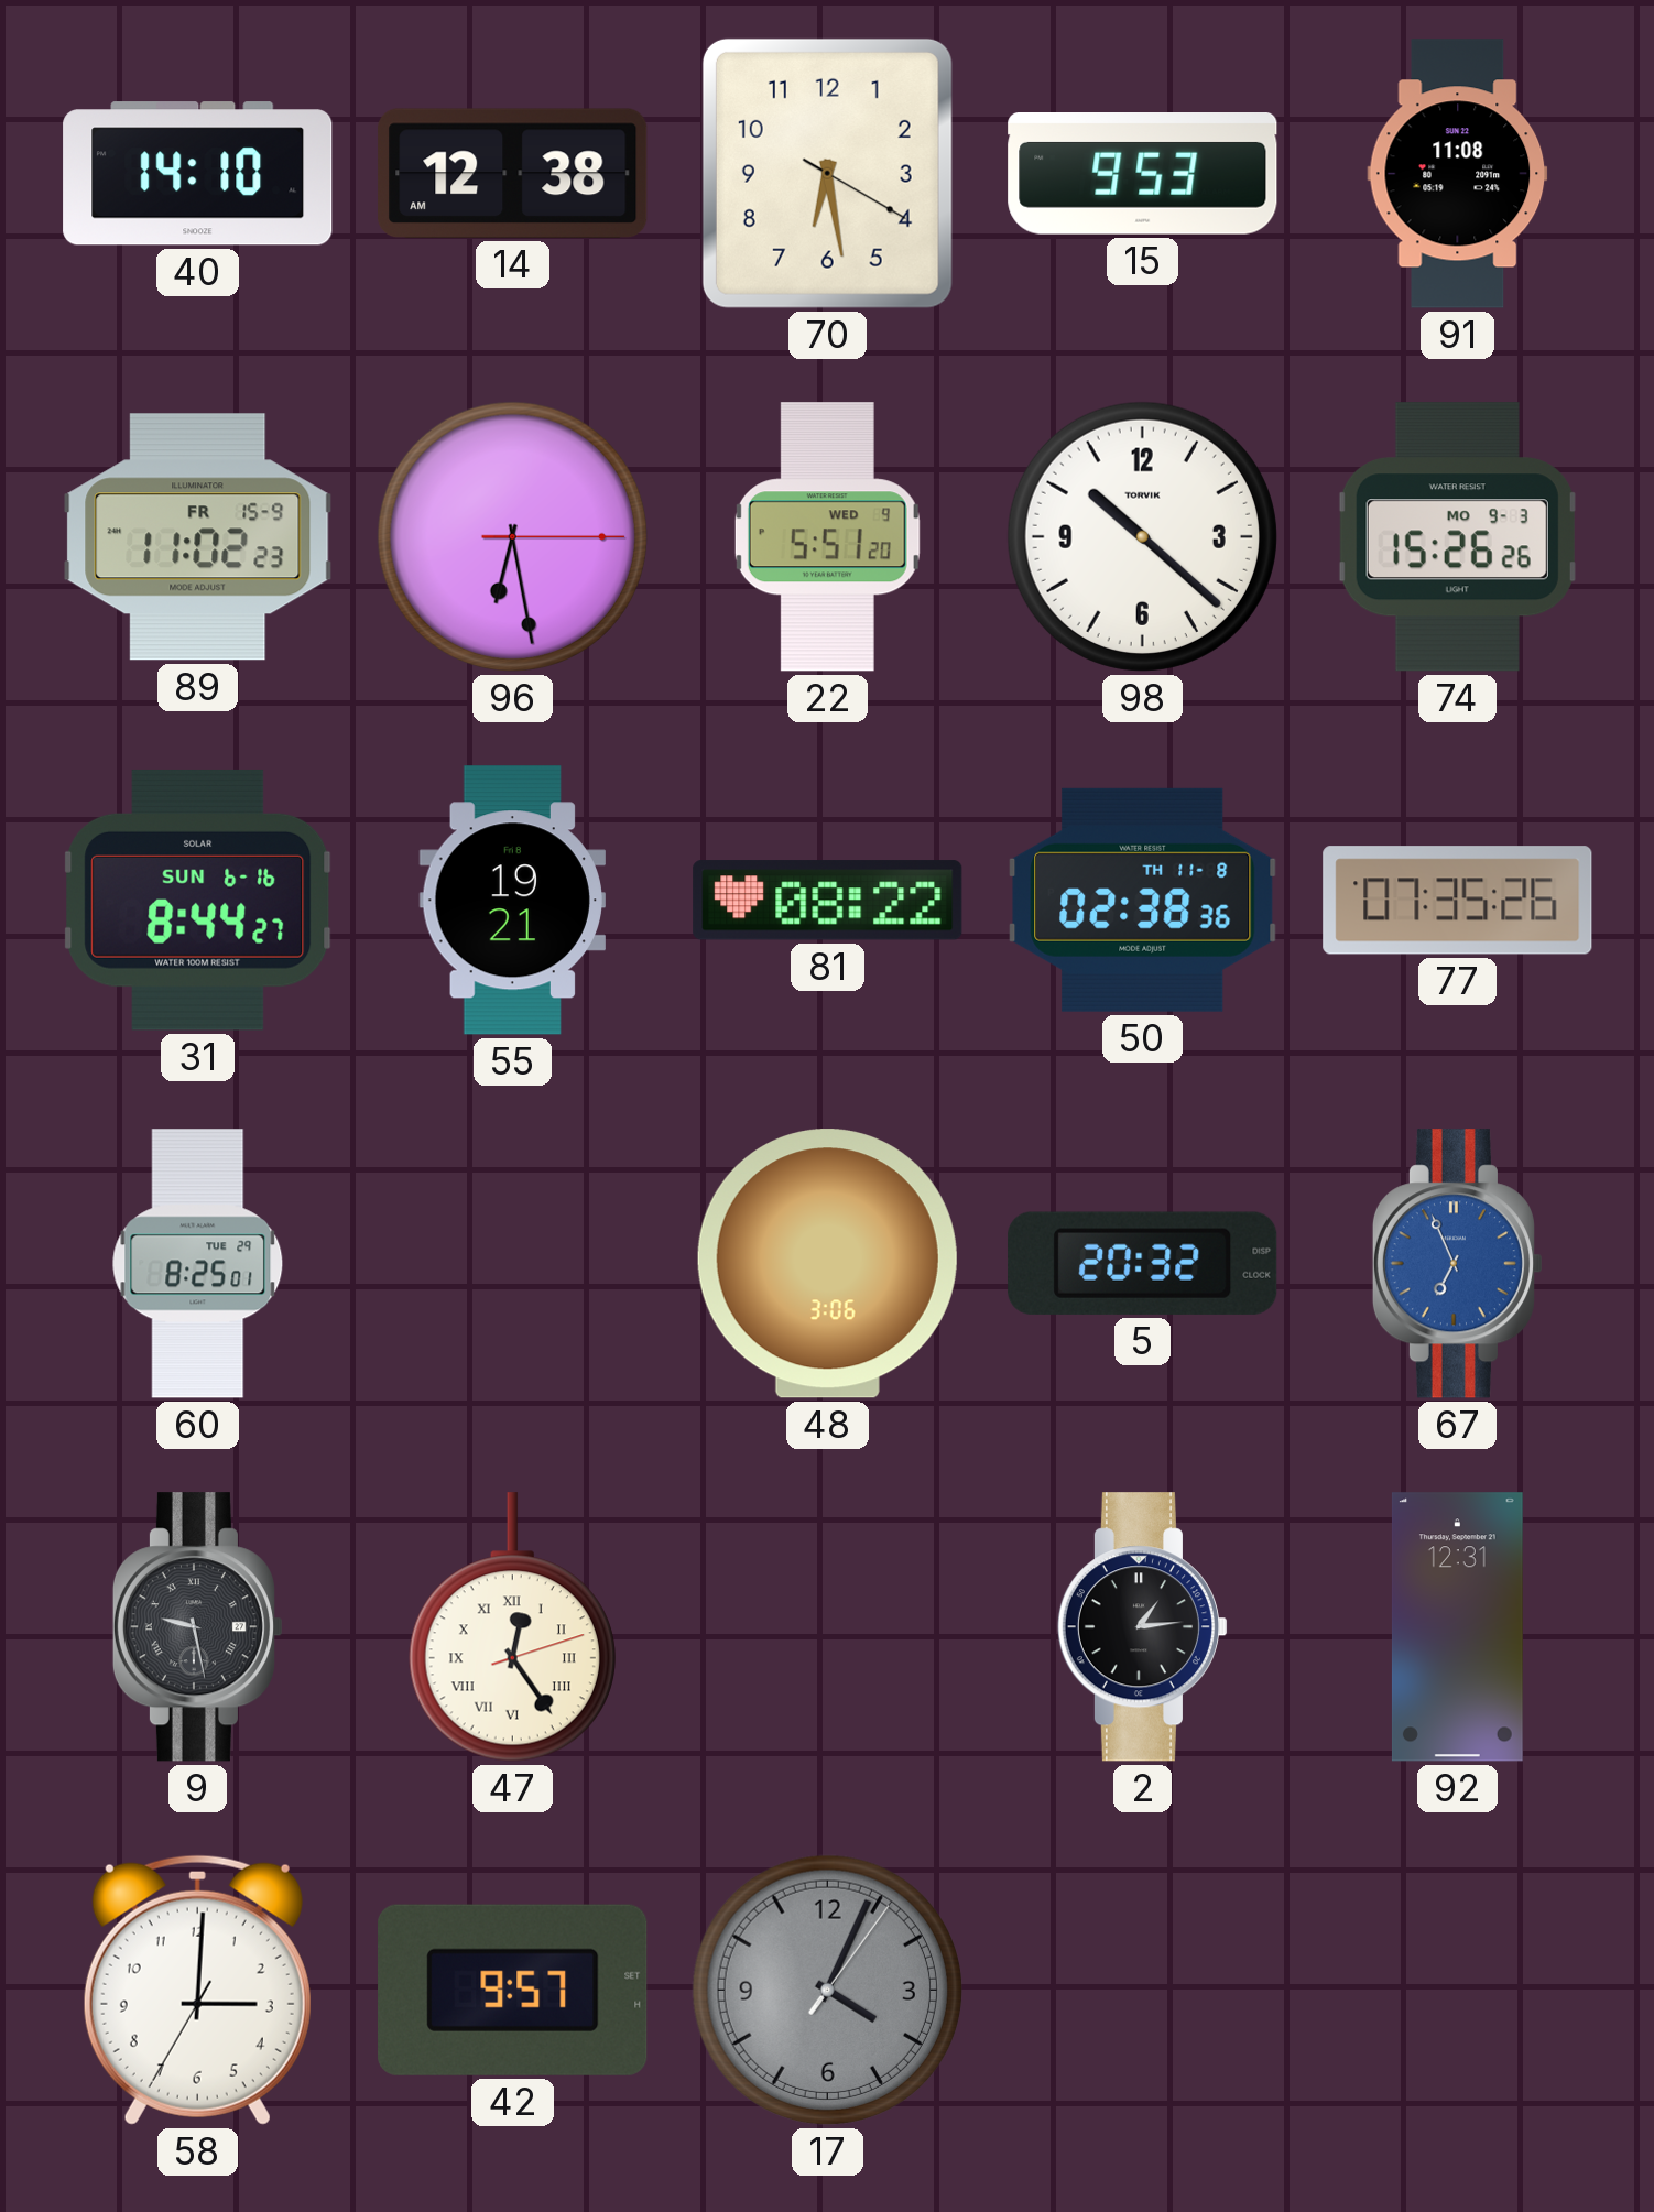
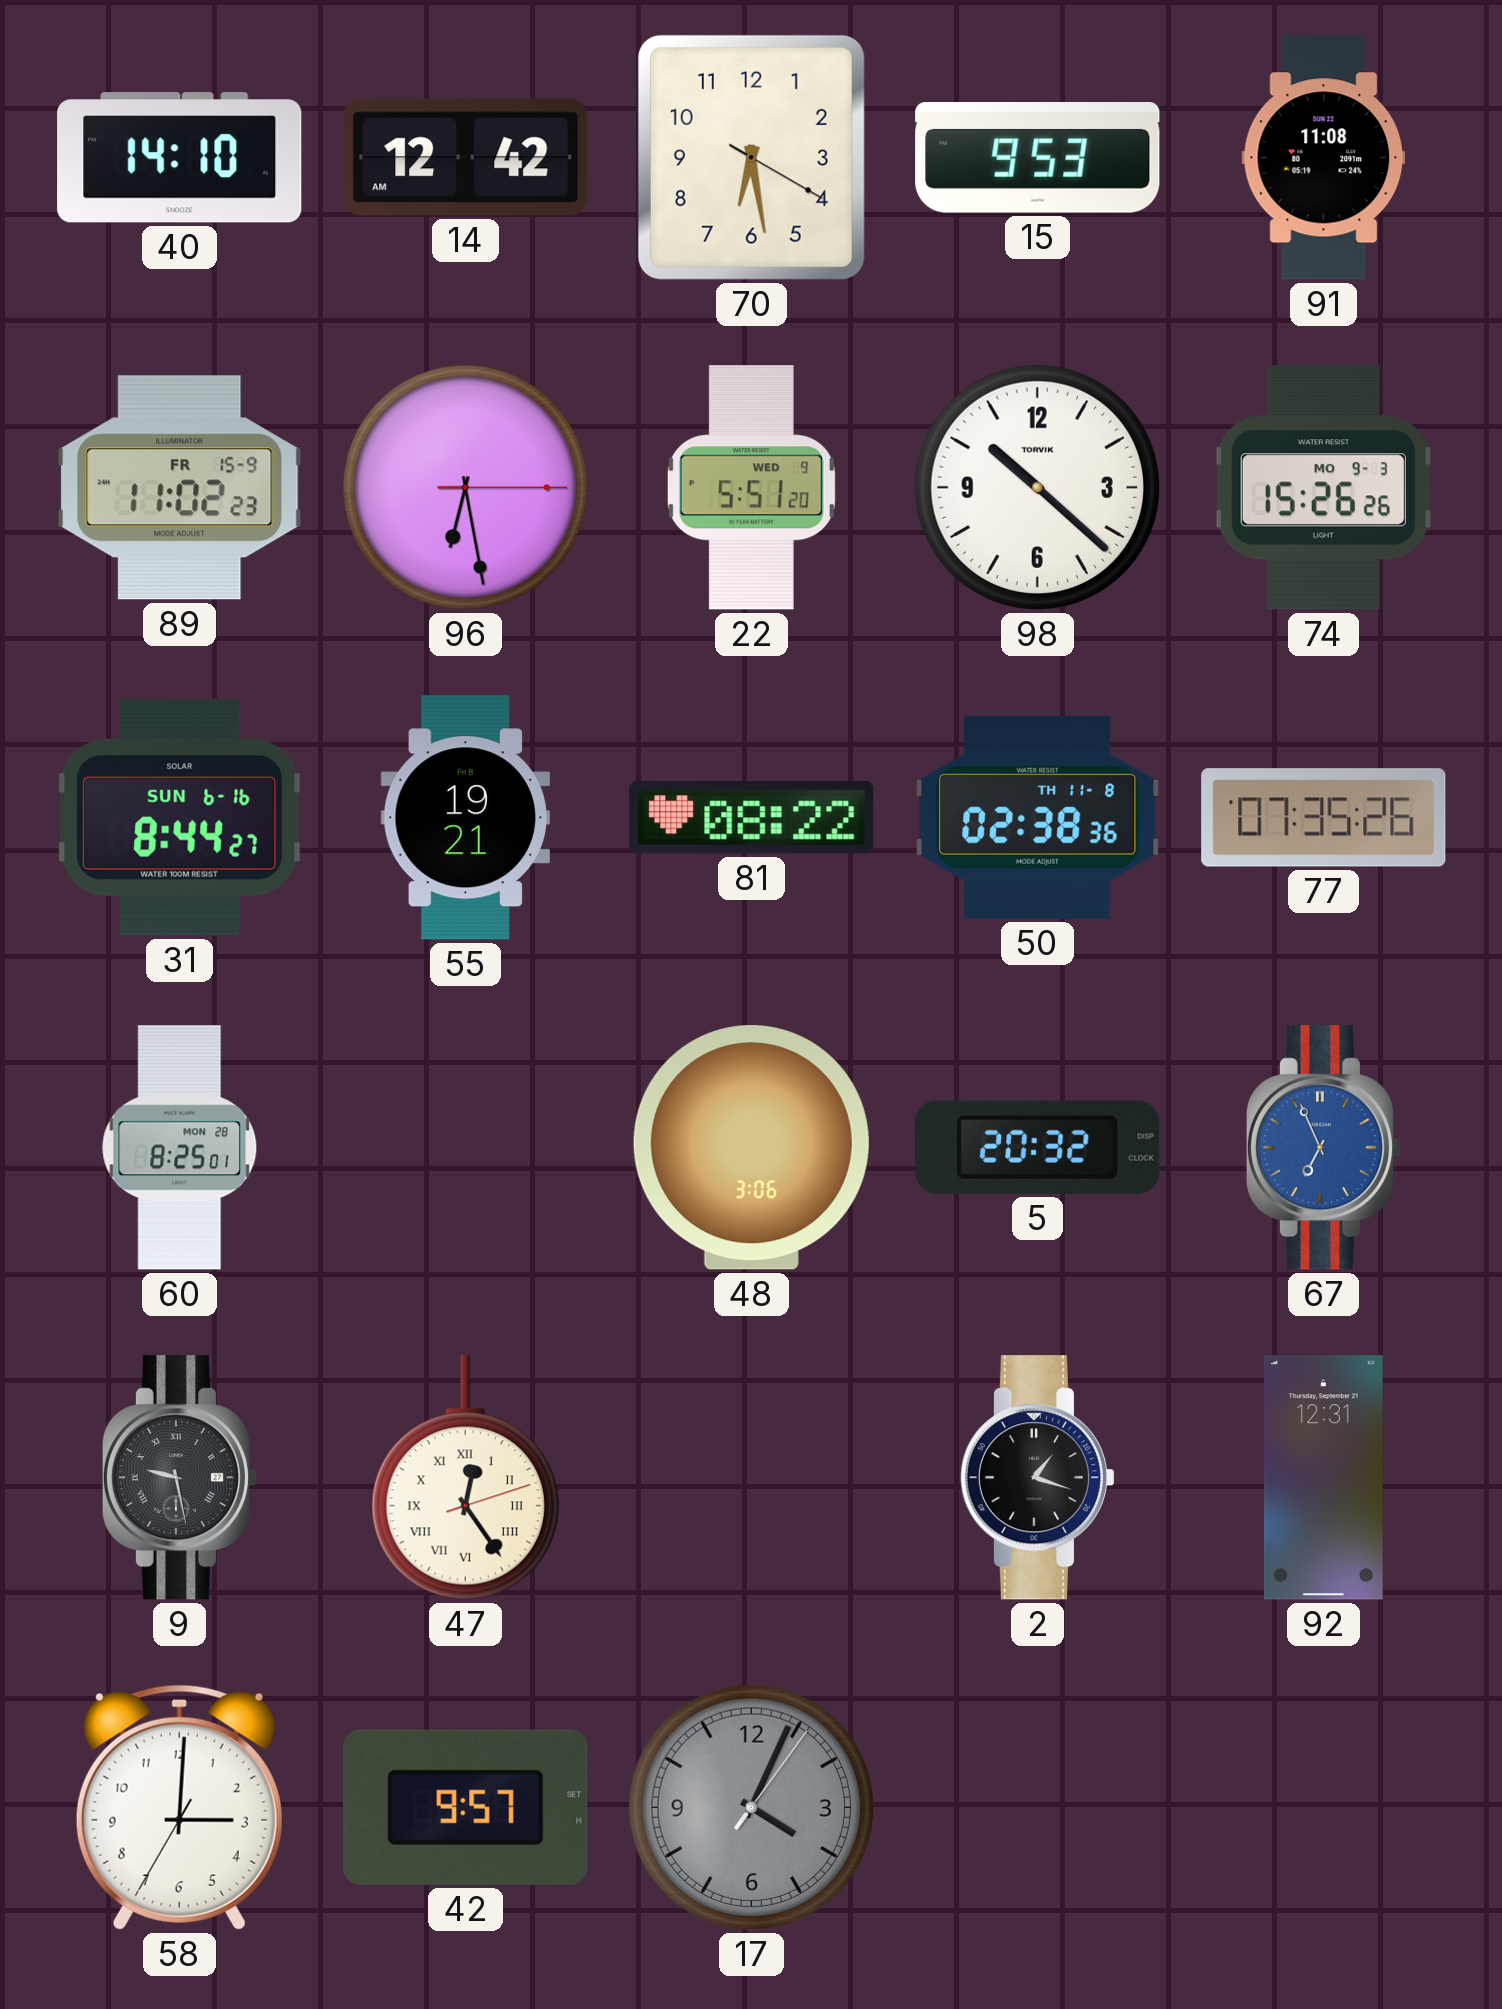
14: 12:38 -> 12:42 (466, 157)
60 date: TUE 29 -> MON 28 (180, 1148)
2: 1:14 -> 1:18 (1037, 1478)
